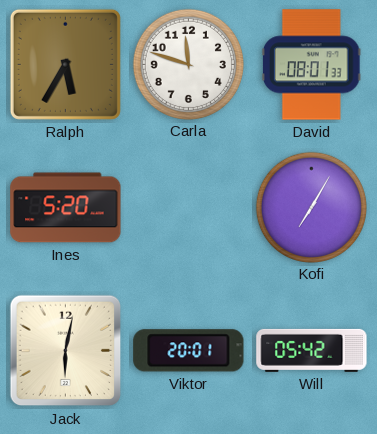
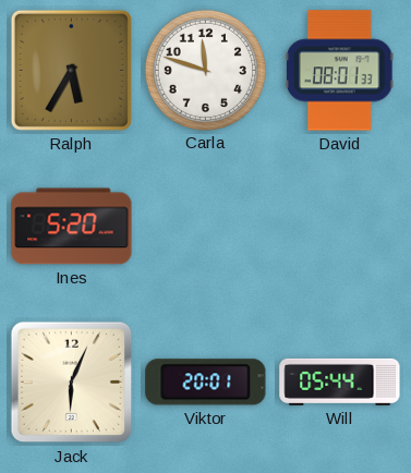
Kofi: 7:05 -> none (311, 207)
Jack: 6:02 -> 6:04 (72, 383)
Will: 05:42 -> 05:44 (340, 381)
